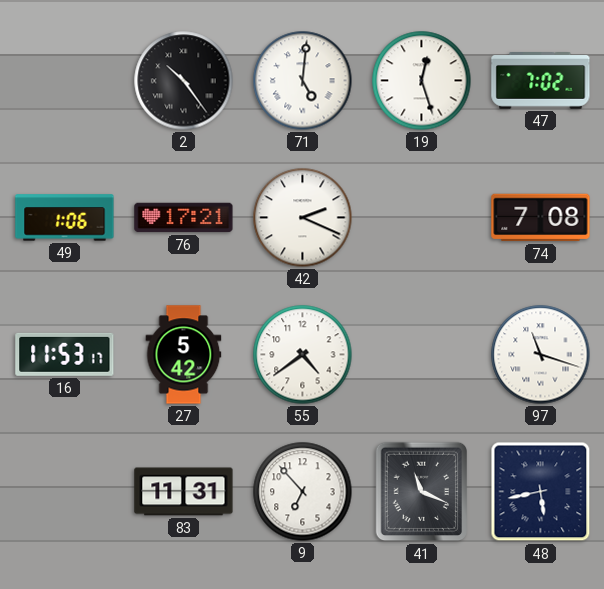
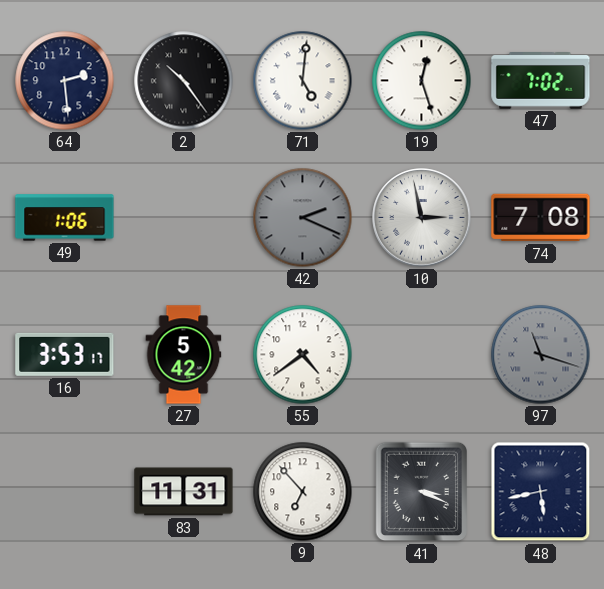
64: none -> 2:29 (65, 81)
76: 17:21 -> none (184, 218)
42 dial: white -> grey (303, 218)
10: none -> 2:58 (422, 218)
16: 11:53 -> 3:53 (65, 354)
97 dial: white -> grey (541, 355)
41: 11:19 -> 3:19 (421, 492)
